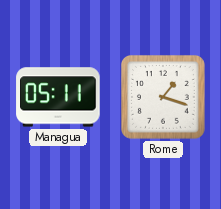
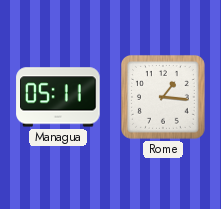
Rome: 1:18 -> 1:16 (163, 97)
